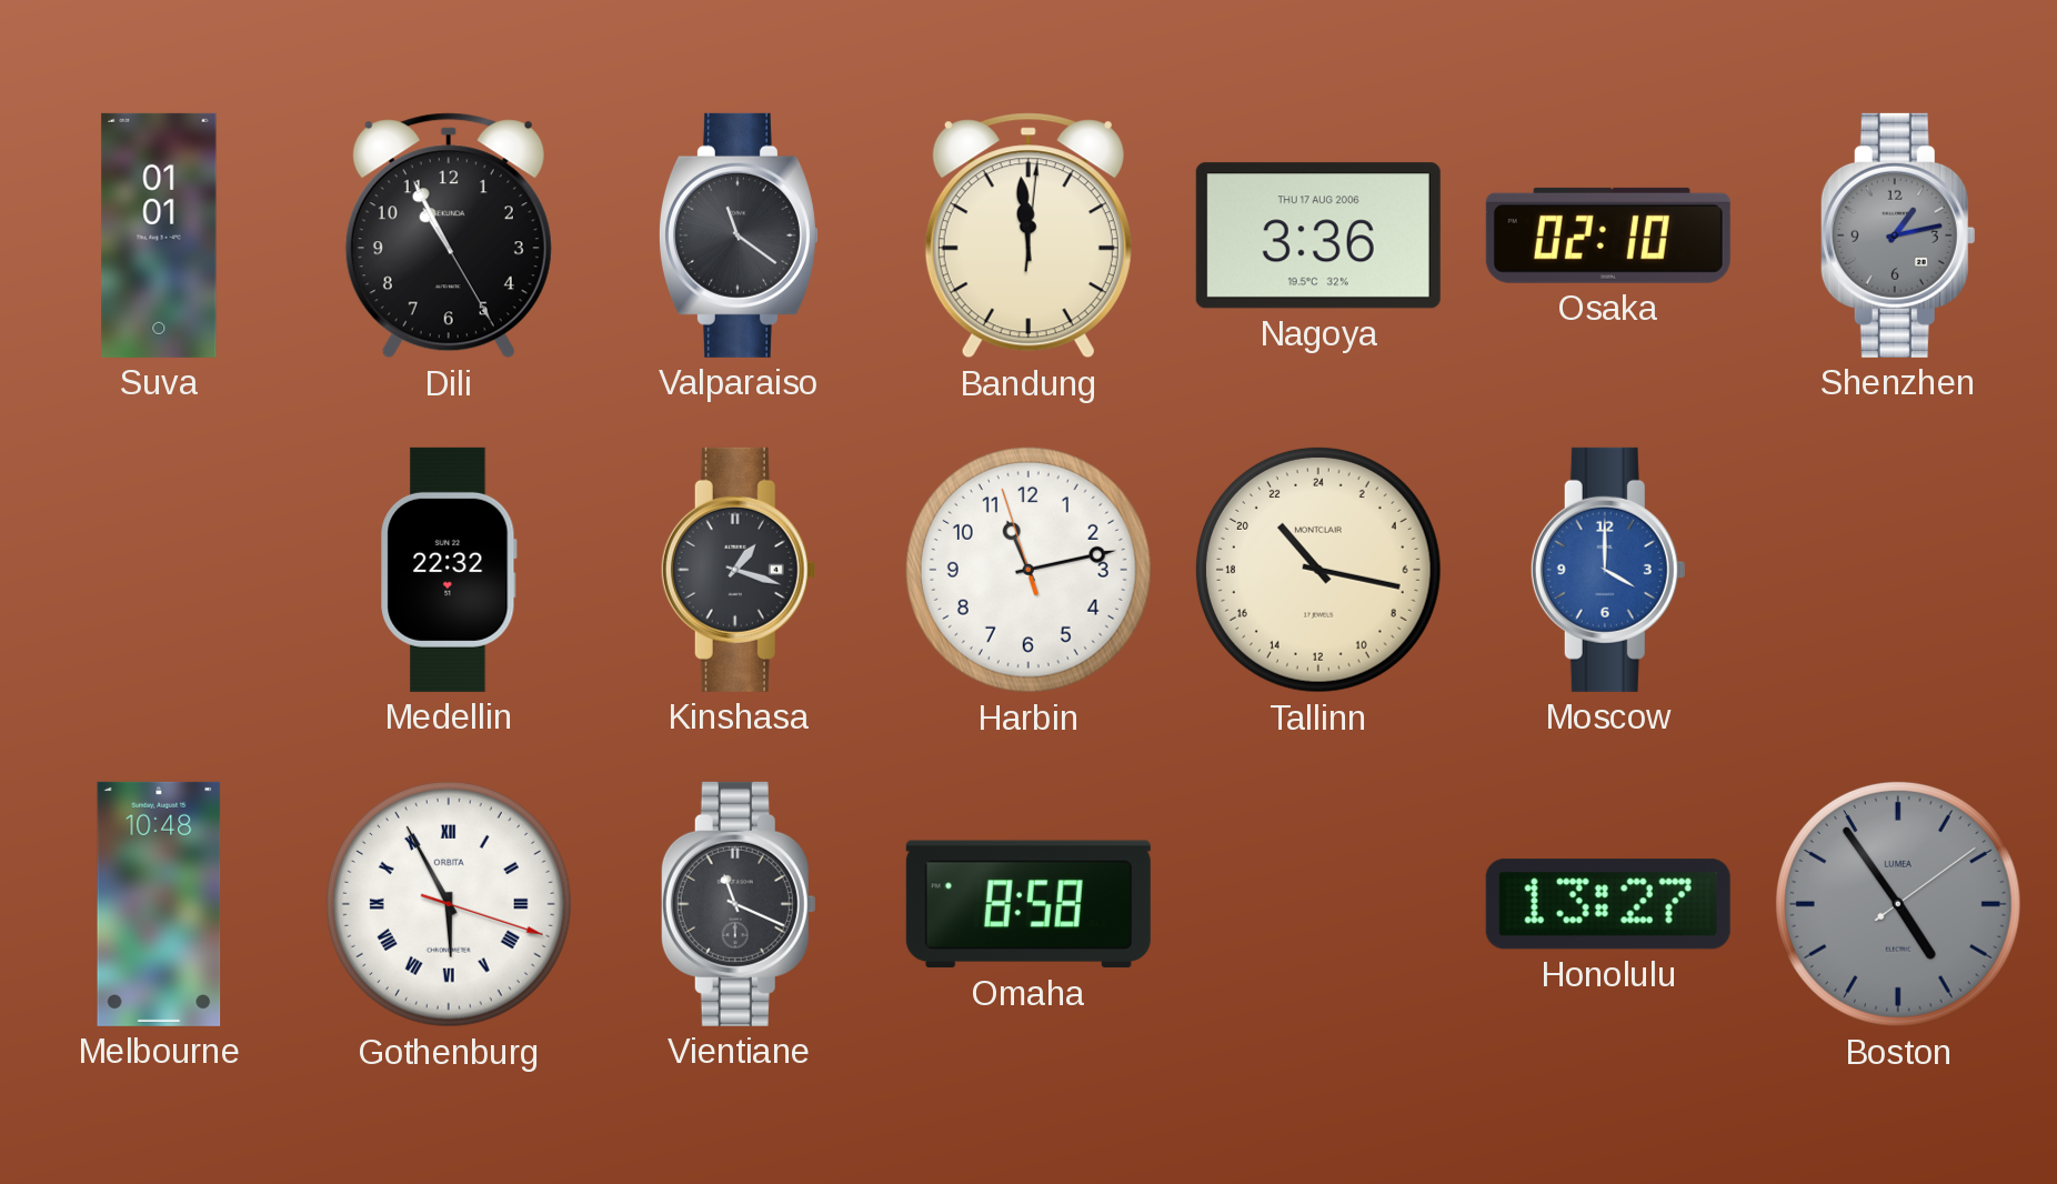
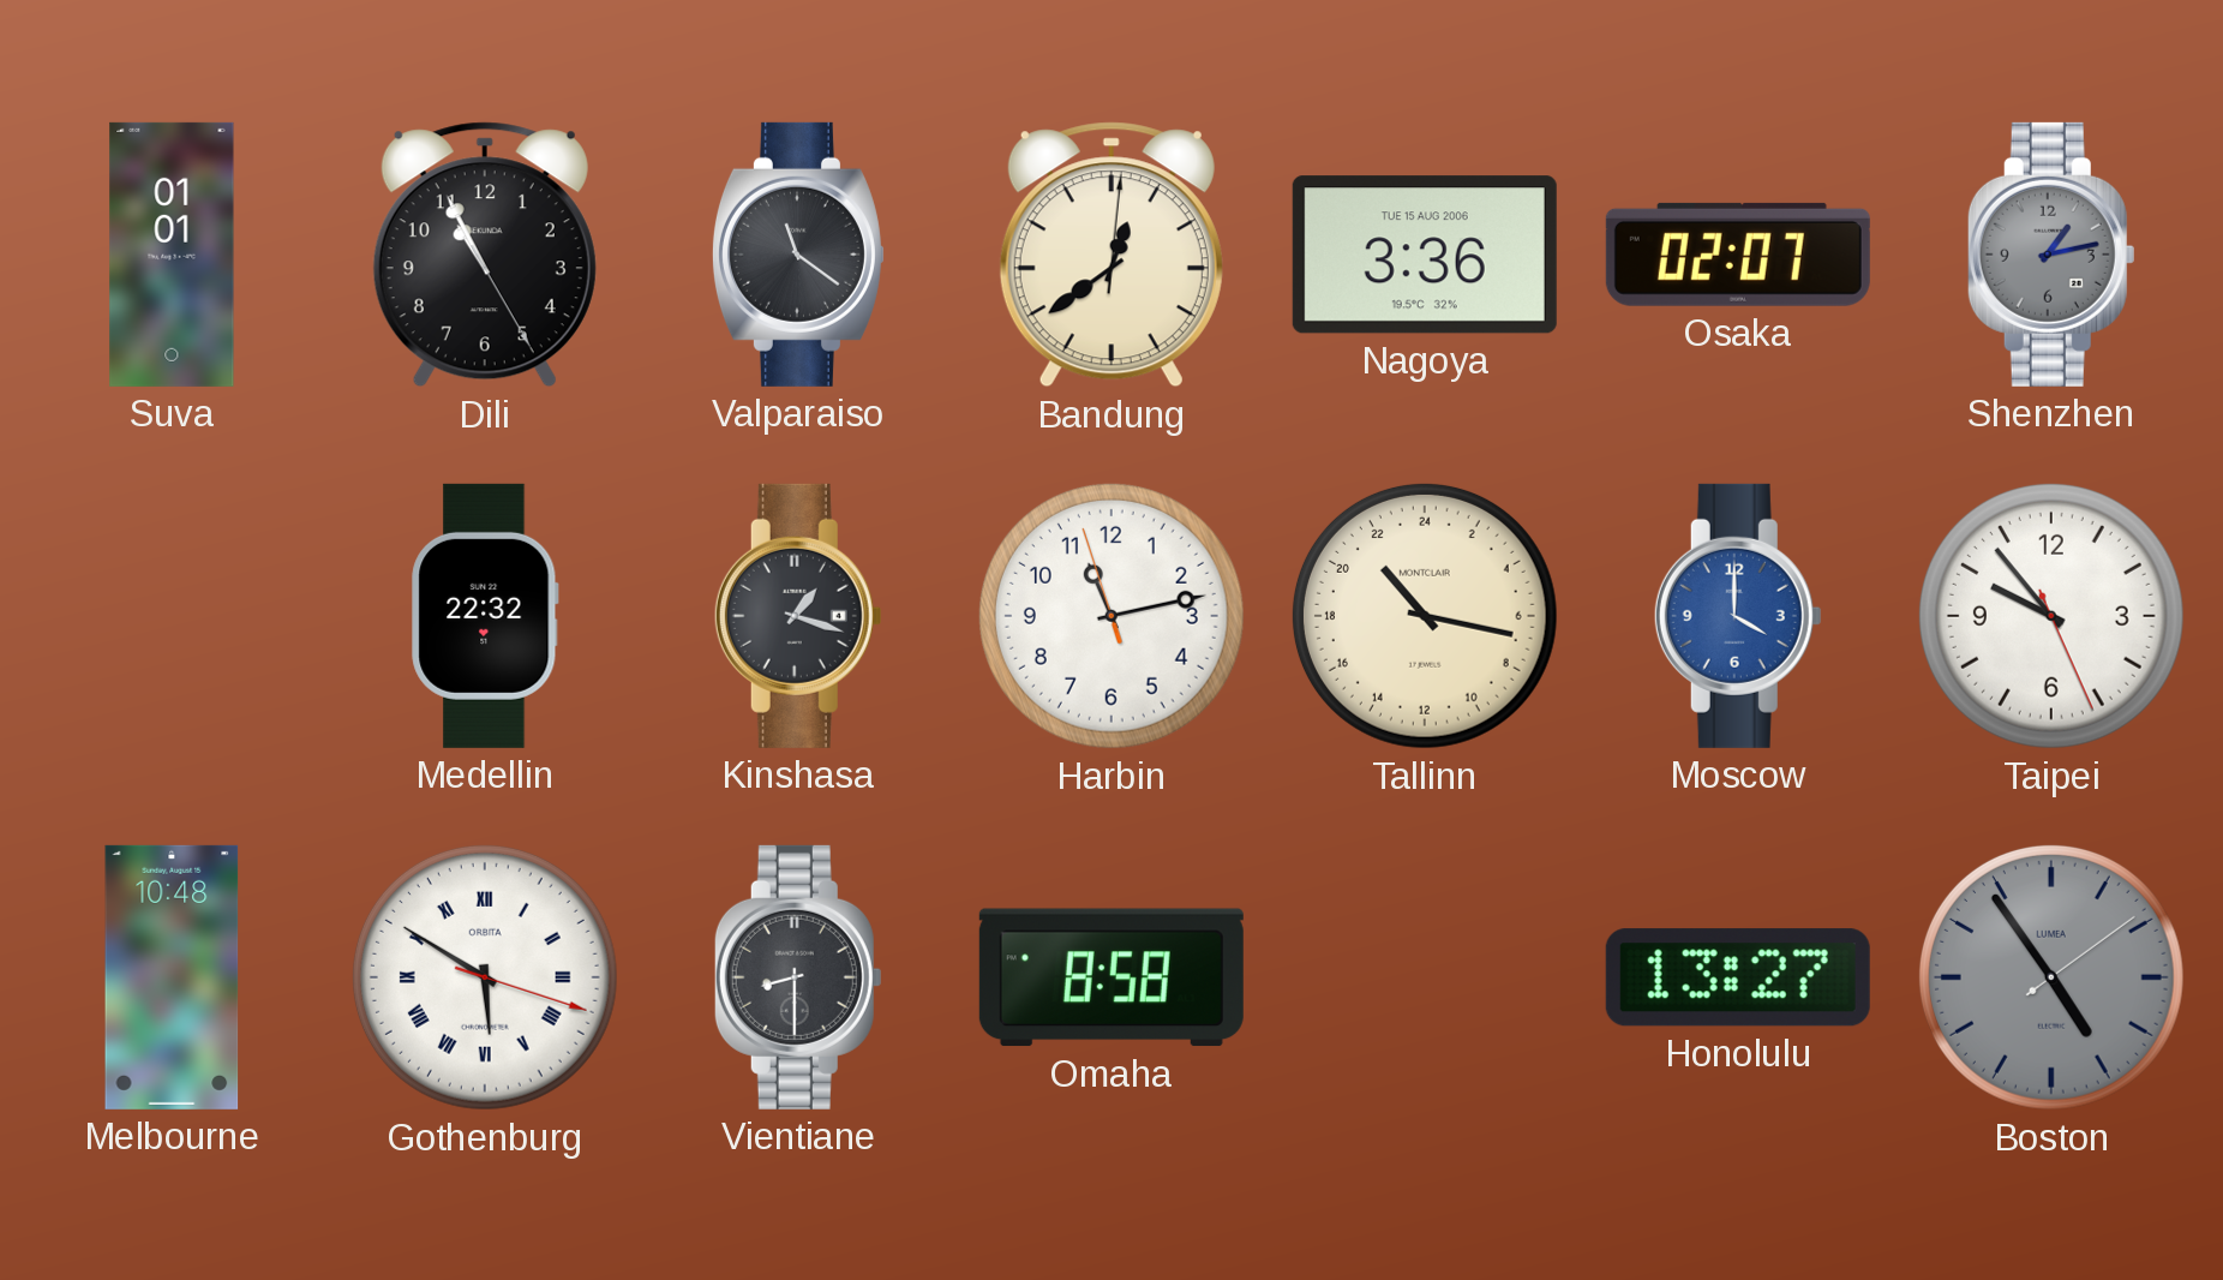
Bandung: 11:59 -> 12:39 (1111, 255)
Nagoya date: THU 17 AUG 2006 -> TUE 15 AUG 2006 (1425, 255)
Osaka: 02:10 -> 02:07 (1738, 255)
Taipei: none -> 9:53 (2051, 616)
Gothenburg: 5:55 -> 5:50 (485, 977)
Vientiane: 11:19 -> 8:30 (798, 977)
